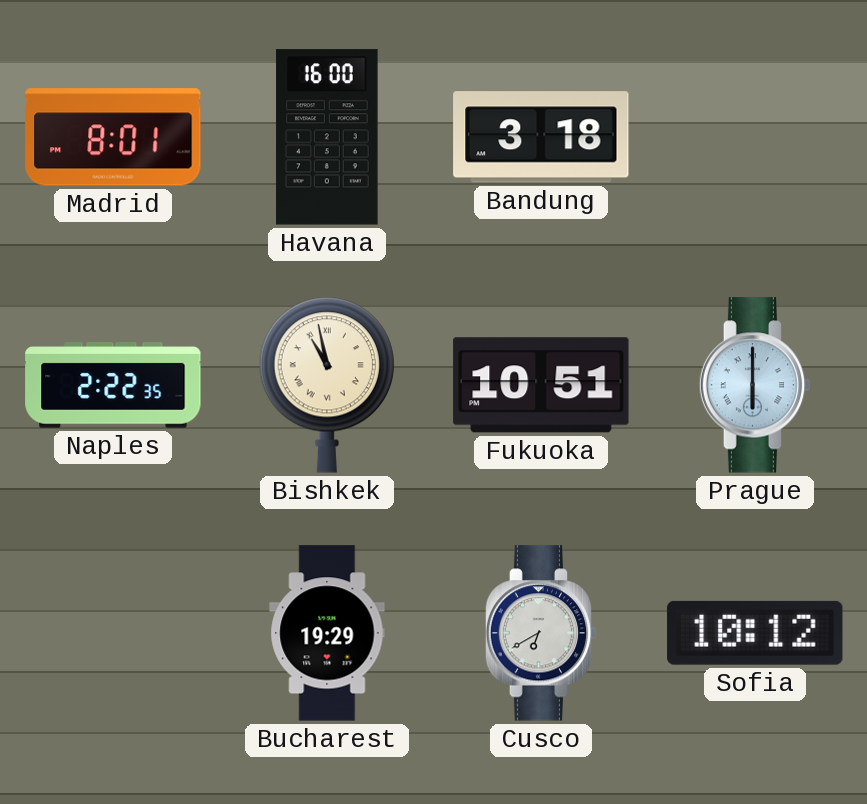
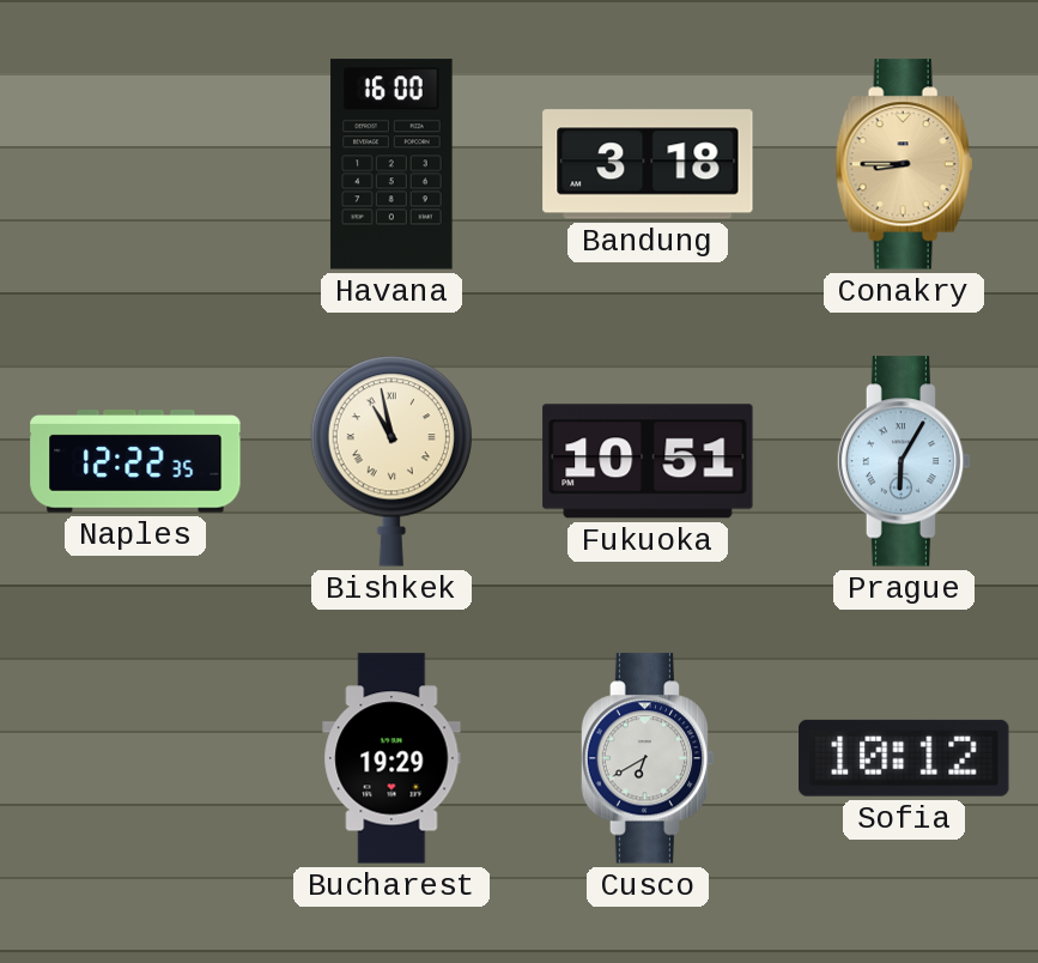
Madrid: 8:01 -> none (113, 137)
Conakry: none -> 8:45 (904, 164)
Naples: 2:22 -> 12:22 (135, 461)
Prague: 6:00 -> 6:05 (904, 461)
